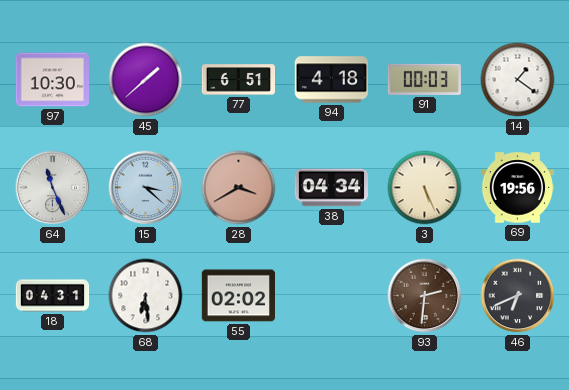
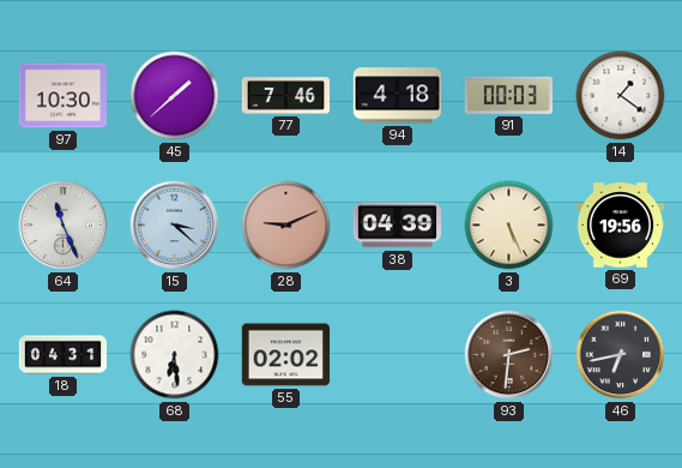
77: 6:51 -> 7:46 (286, 96)
28: 3:40 -> 9:11 (286, 226)
38: 04:34 -> 04:39 (397, 226)
46: 6:41 -> 6:43 (621, 355)
